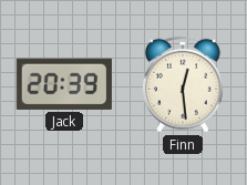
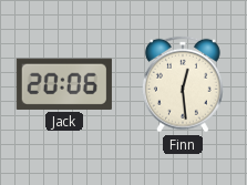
Jack: 20:39 -> 20:06 (64, 84)
